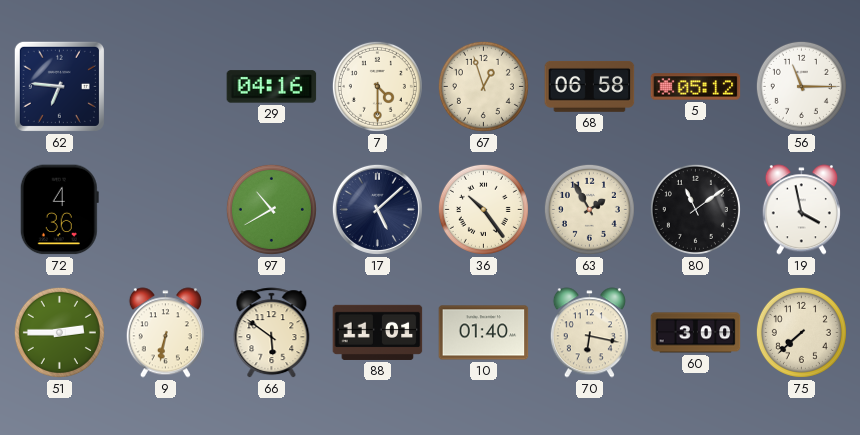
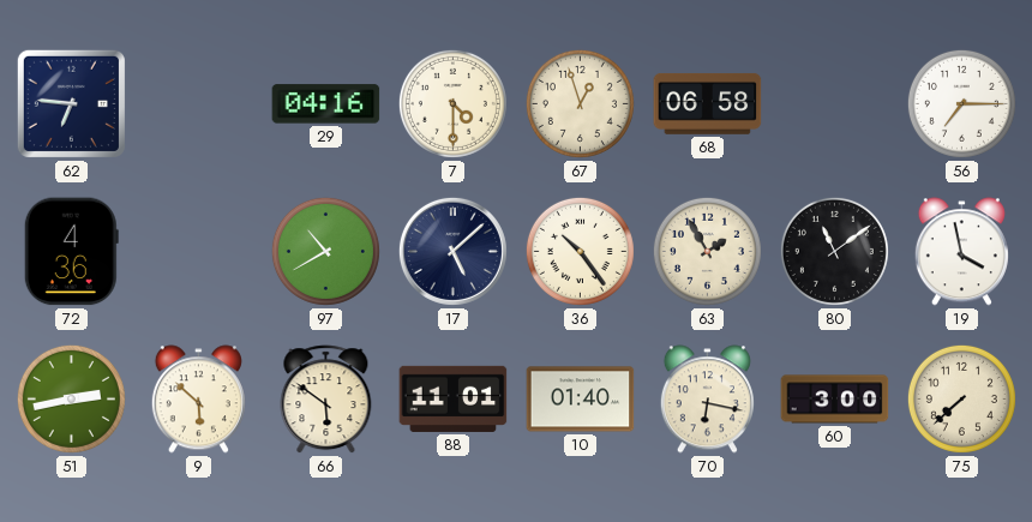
5: 05:12 -> none (696, 87)
56: 11:15 -> 7:15 (961, 103)
51: 2:45 -> 2:43 (71, 398)
9: 6:32 -> 5:52 (198, 400)
